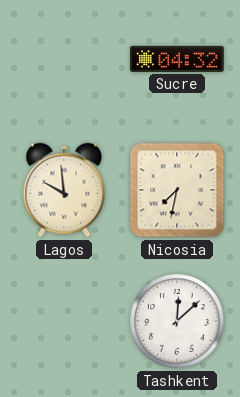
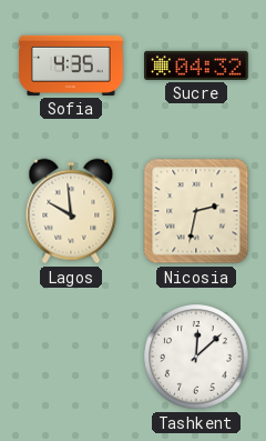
Sofia: none -> 4:35 (71, 66)
Nicosia: 7:32 -> 2:32 (196, 211)
